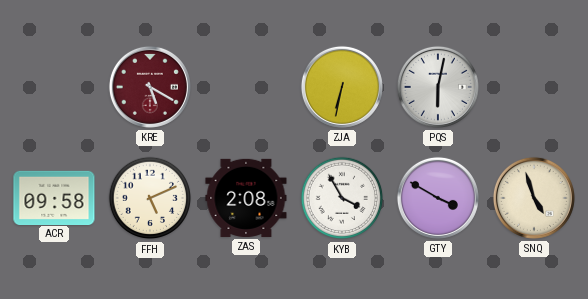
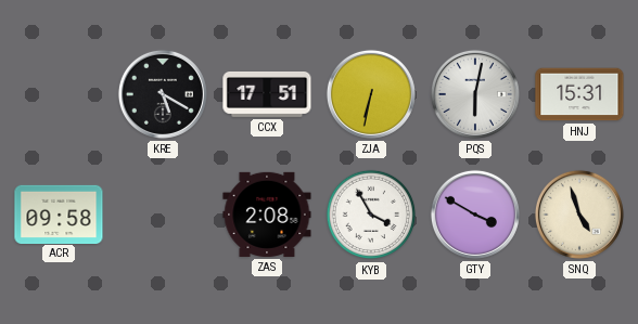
KRE dial: burgundy -> black (163, 94)
CCX: none -> 17:51 (267, 94)
HNJ: none -> 15:31 (579, 94)
FFH: 5:11 -> none (150, 198)
